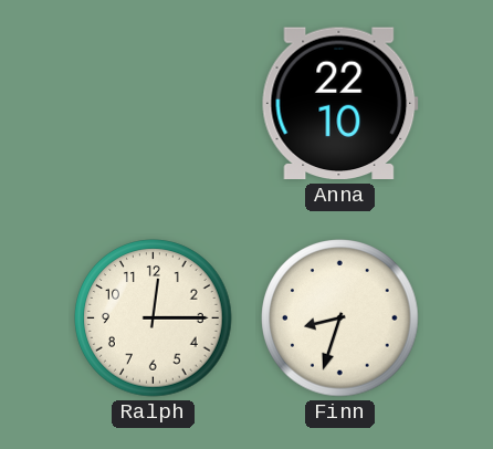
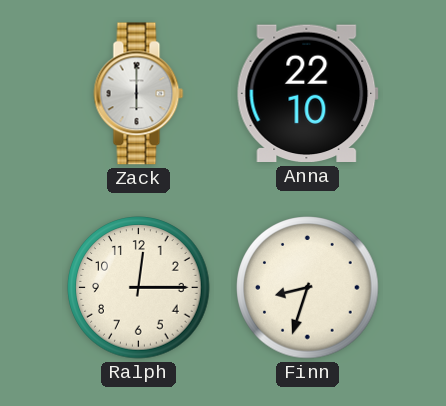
Zack: none -> 6:00 (139, 94)
